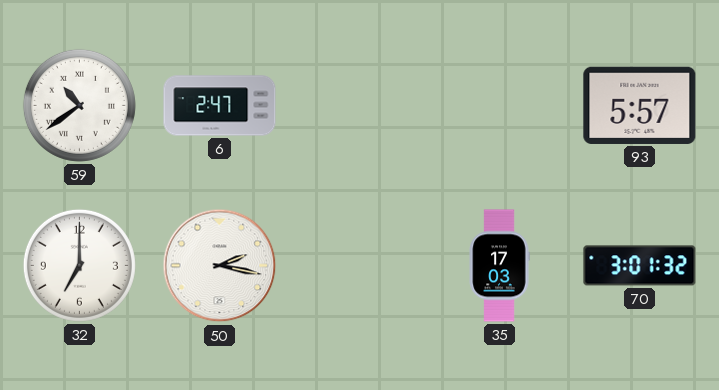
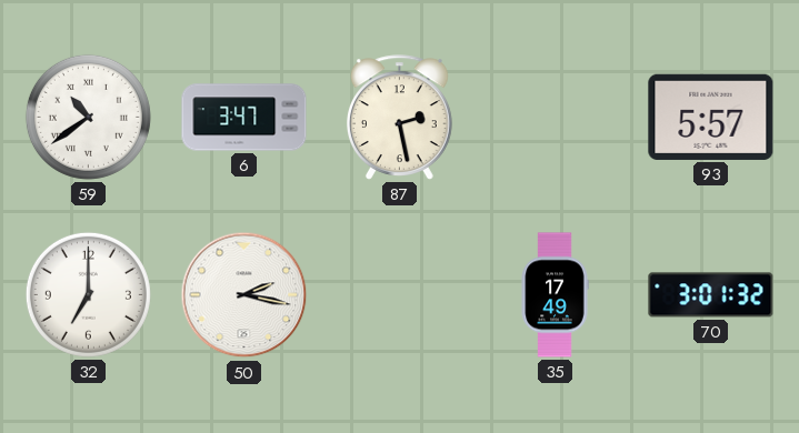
6: 2:47 -> 3:47 (244, 118)
87: none -> 2:28 (399, 118)
35: 17:03 -> 17:49 (555, 295)
